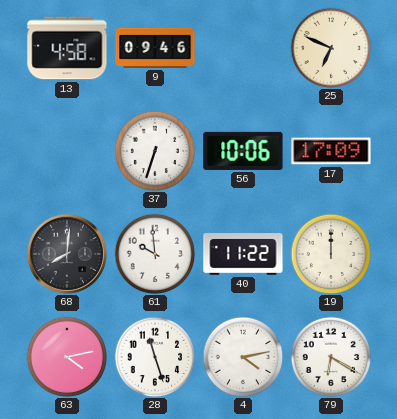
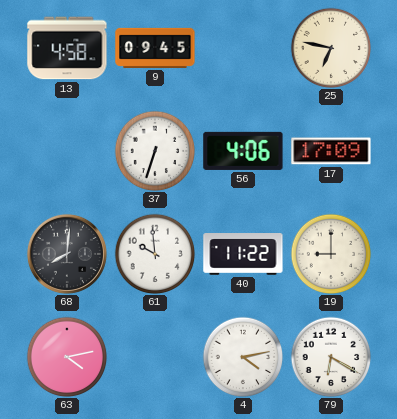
9: 09:46 -> 09:45 (155, 48)
25: 6:49 -> 6:47 (331, 48)
56: 10:06 -> 4:06 (243, 151)
19: 12:00 -> 9:00 (331, 254)
28: 11:27 -> none (155, 357)
